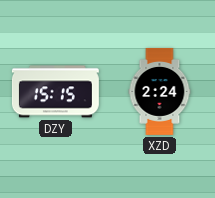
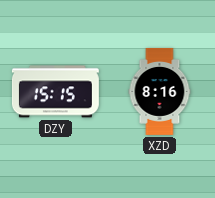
XZD: 2:24 -> 8:16 (160, 91)
